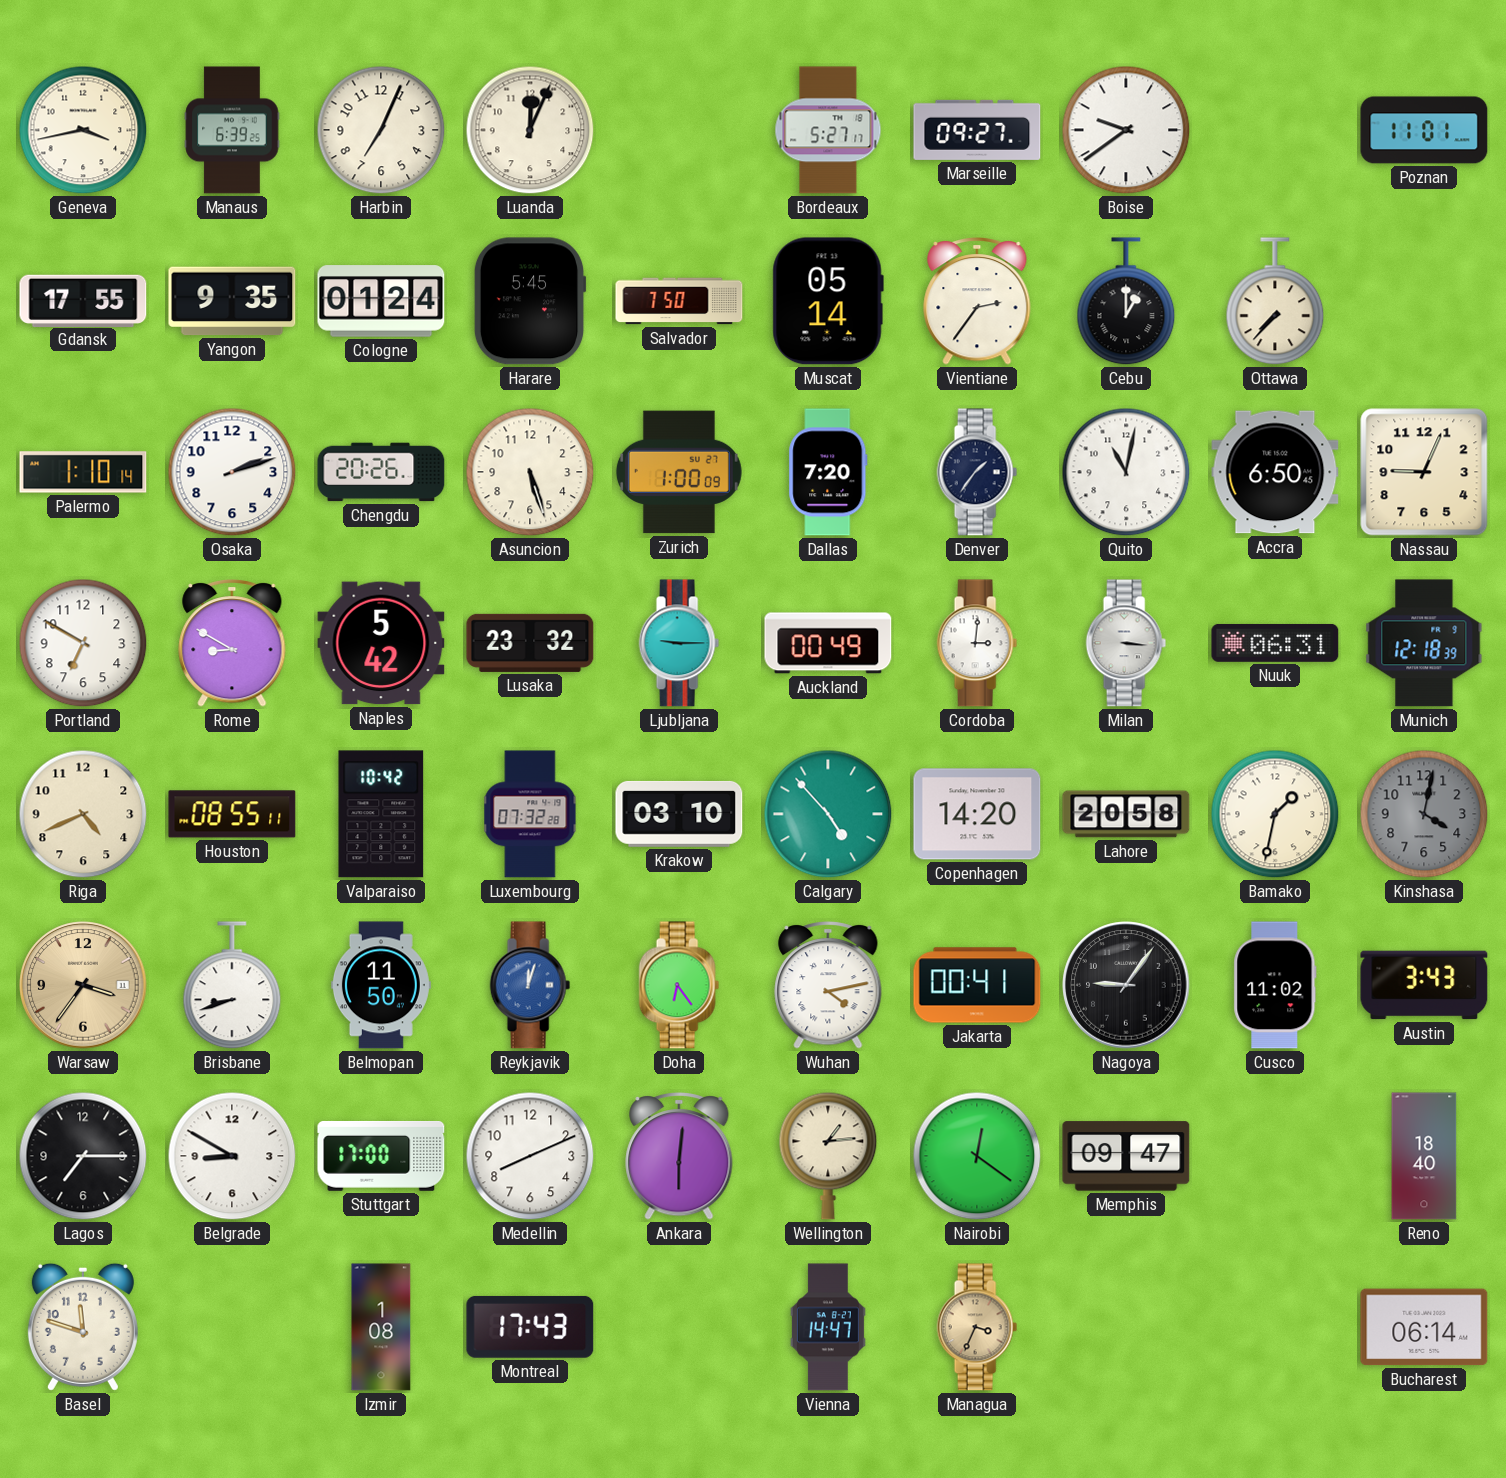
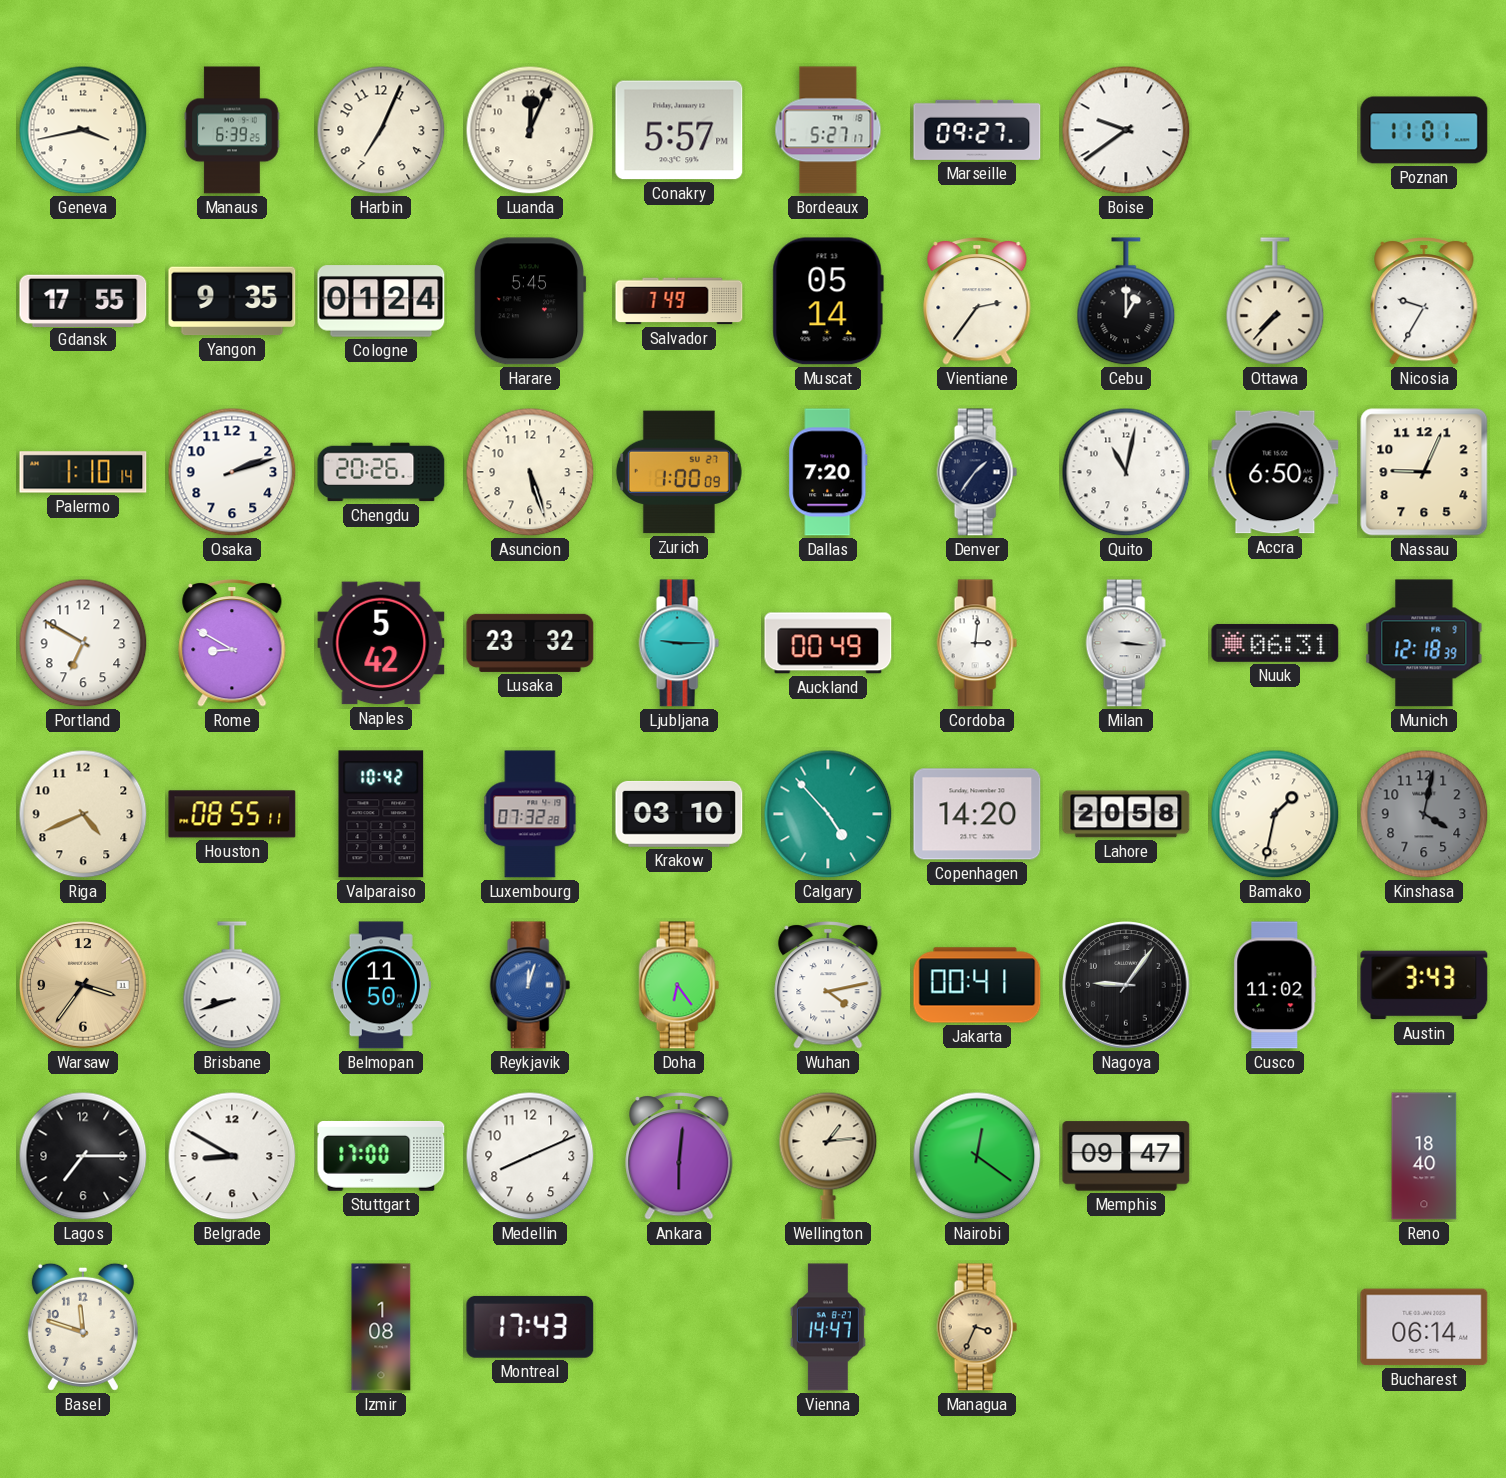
Conakry: none -> 5:57 (679, 130)
Salvador: 7:50 -> 7:49 (679, 301)
Nicosia: none -> 9:35 (1424, 302)
